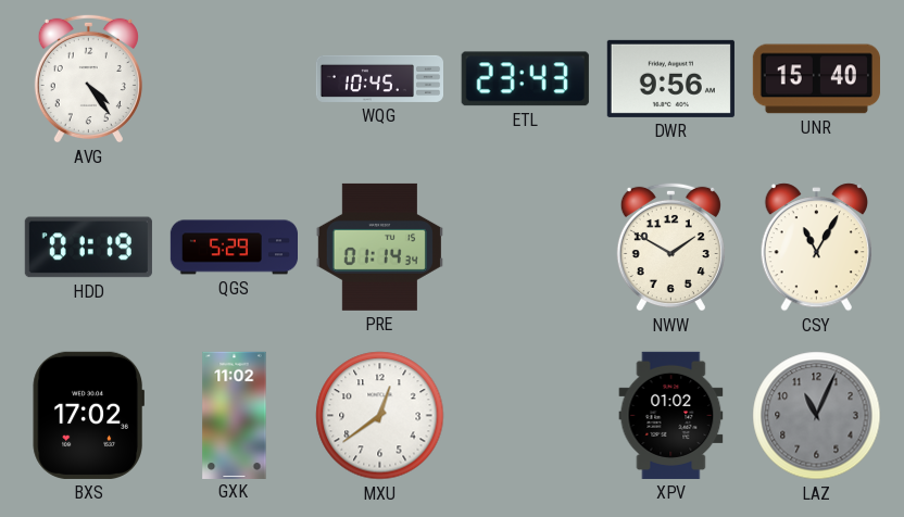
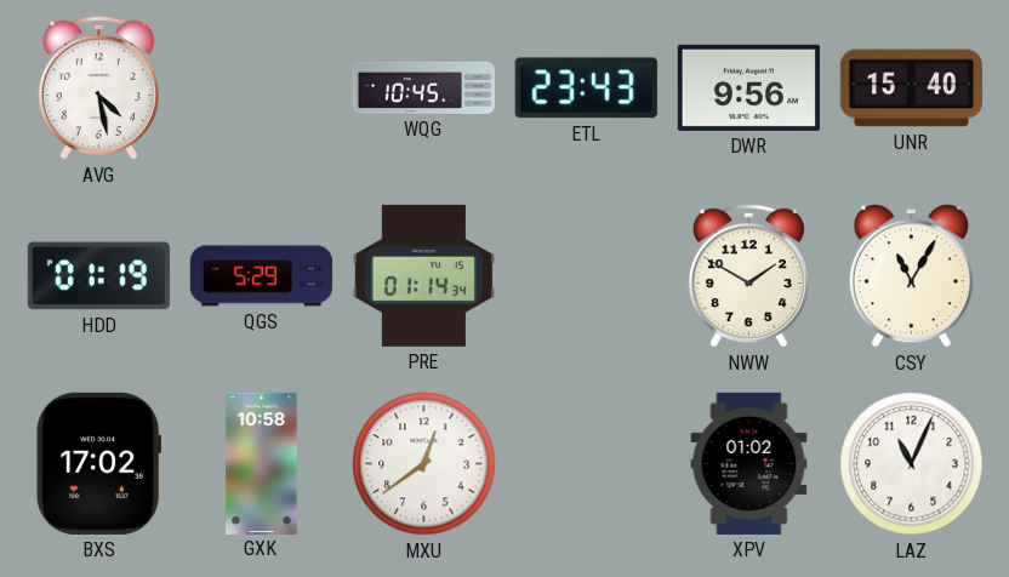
AVG: 4:24 -> 4:28 (98, 87)
GXK: 11:02 -> 10:58 (262, 463)
LAZ dial: grey -> white (912, 464)
